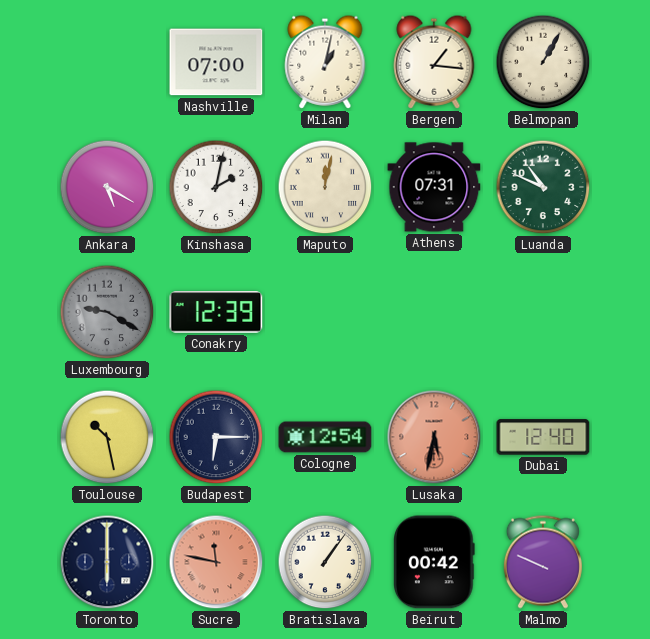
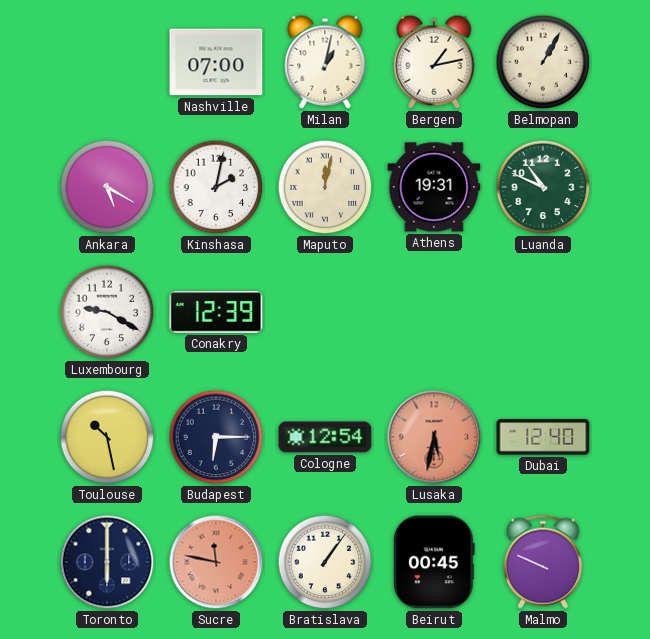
Bergen: 1:16 -> 1:13 (434, 62)
Athens: 07:31 -> 19:31 (434, 187)
Luxembourg dial: grey -> white (107, 312)
Beirut: 00:42 -> 00:45 (435, 562)
